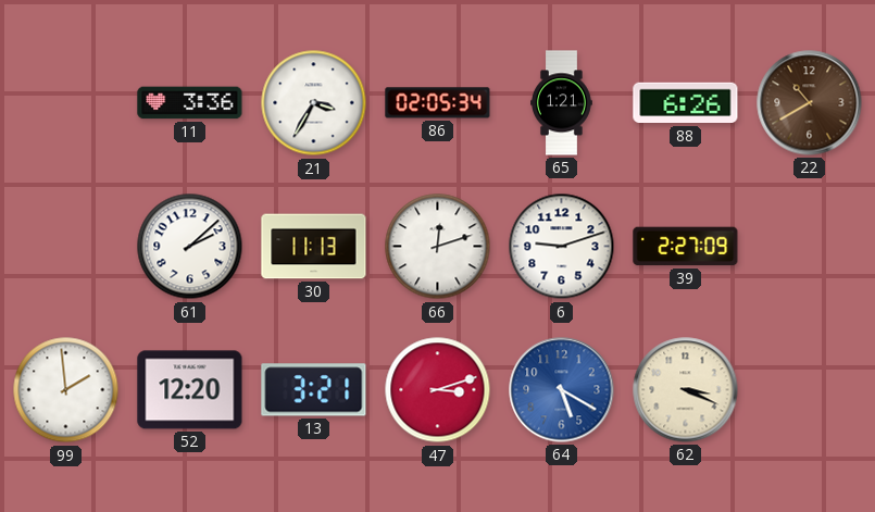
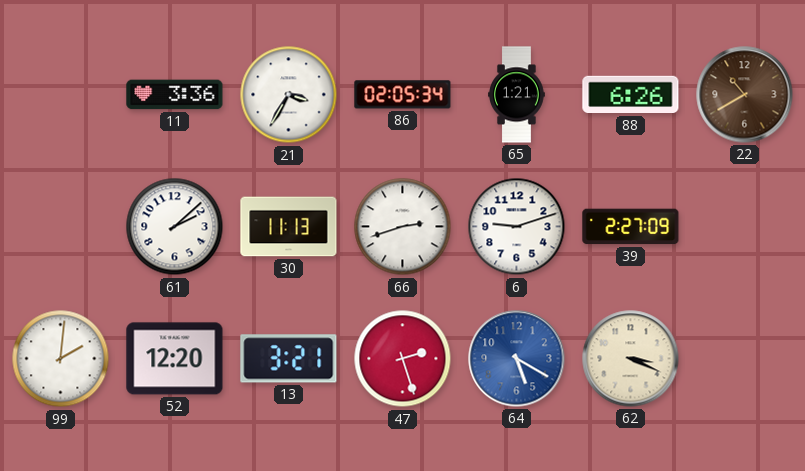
66: 12:12 -> 2:42 (403, 227)
99: 1:59 -> 2:01 (61, 359)
47: 3:12 -> 2:27 (403, 359)
